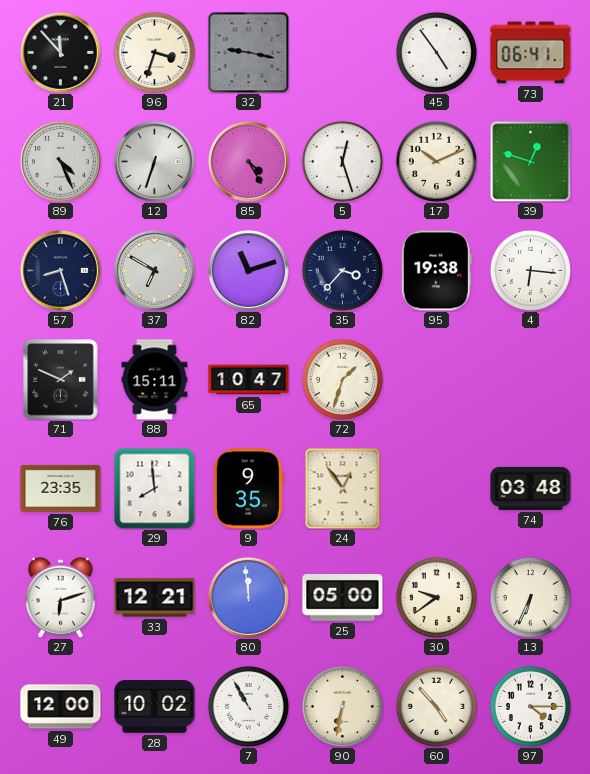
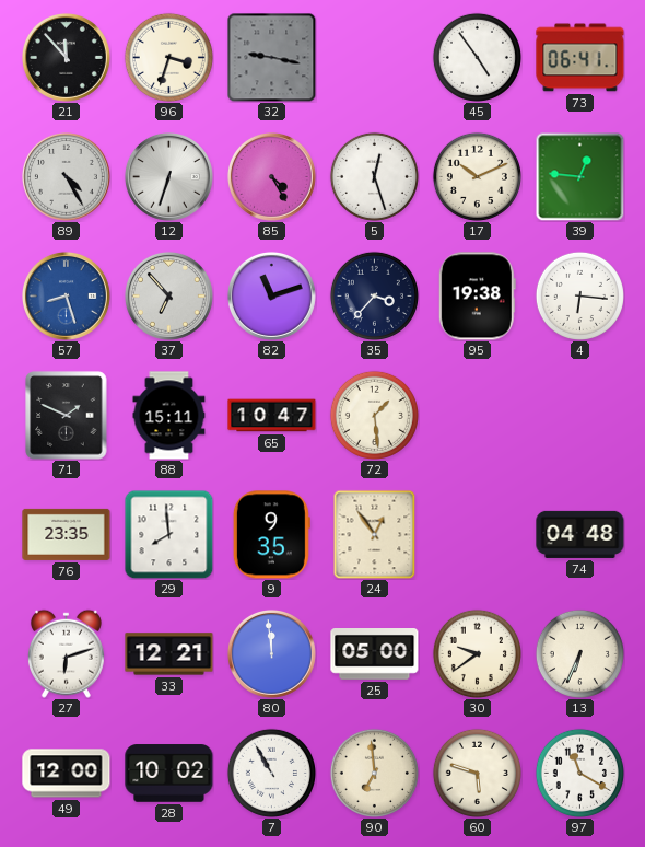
89: 4:26 -> 4:25 (66, 176)
39: 12:48 -> 12:46 (579, 176)
57 dial: navy -> blue (66, 295)
37: 6:50 -> 6:53 (168, 295)
72: 1:33 -> 1:29 (374, 415)
74: 03:48 -> 04:48 (580, 534)
90: 6:32 -> 6:59 (374, 773)
60: 4:53 -> 5:48 (477, 773)
97: 4:15 -> 11:20 (579, 773)
